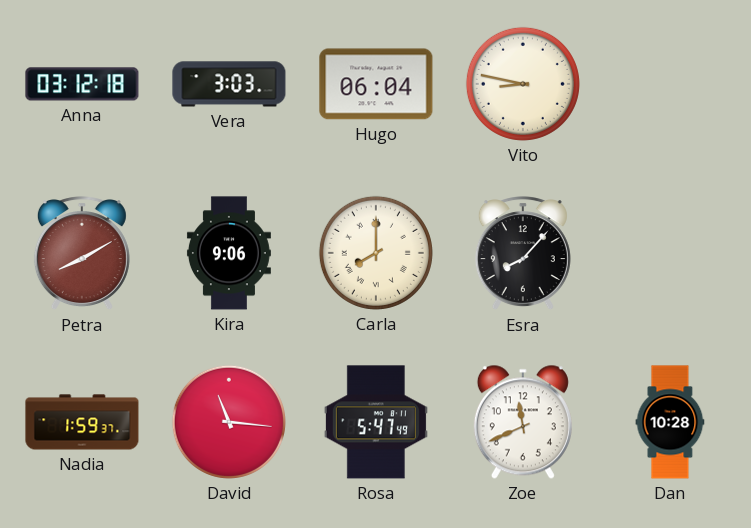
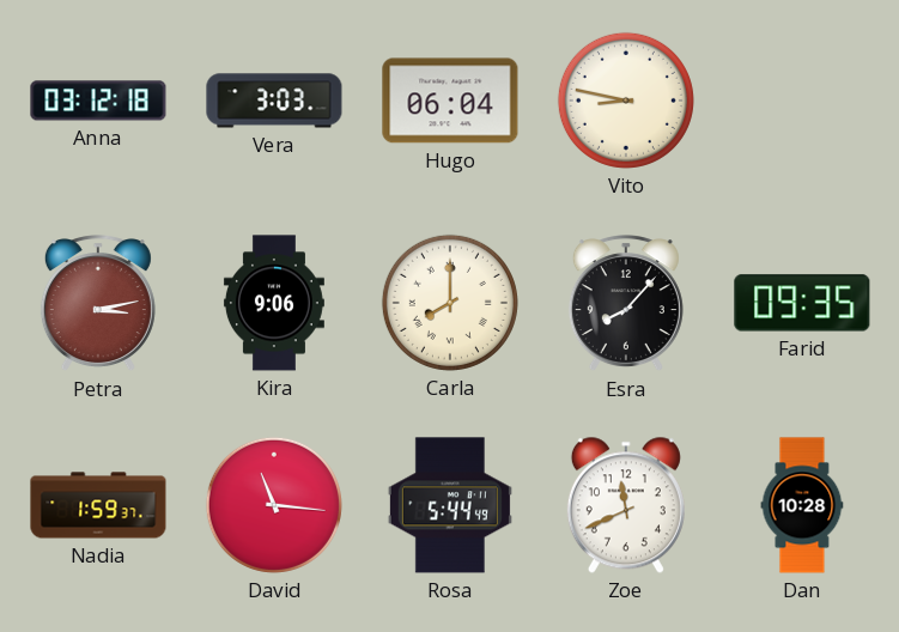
Petra: 8:10 -> 3:13 (98, 304)
Farid: none -> 09:35 (802, 303)
Rosa: 5:47 -> 5:44 (450, 505)
